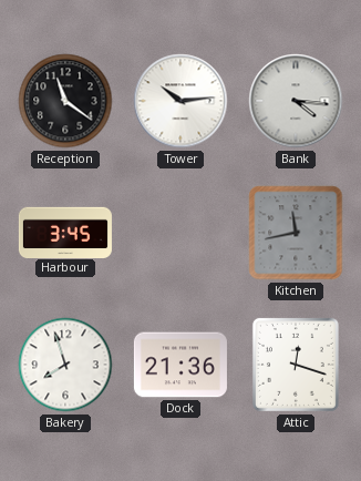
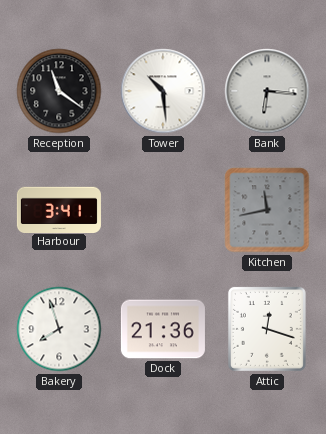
Tower: 10:14 -> 10:29 (163, 91)
Bank: 4:16 -> 6:16 (267, 91)
Harbour: 3:45 -> 3:41 (59, 209)
